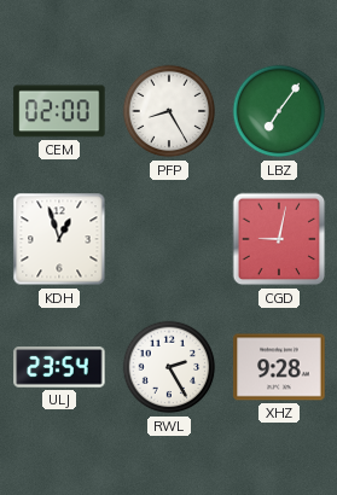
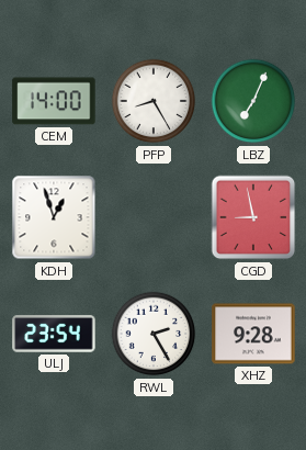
CEM: 02:00 -> 14:00 (54, 101)
LBZ: 7:06 -> 7:04 (253, 101)
CGD: 9:02 -> 8:58 (253, 217)
